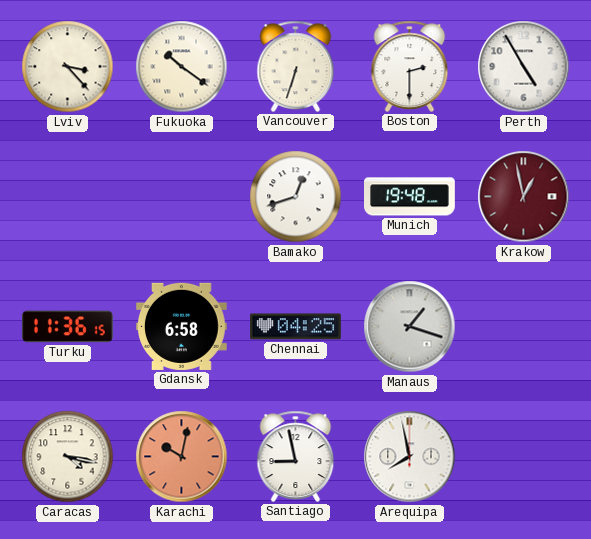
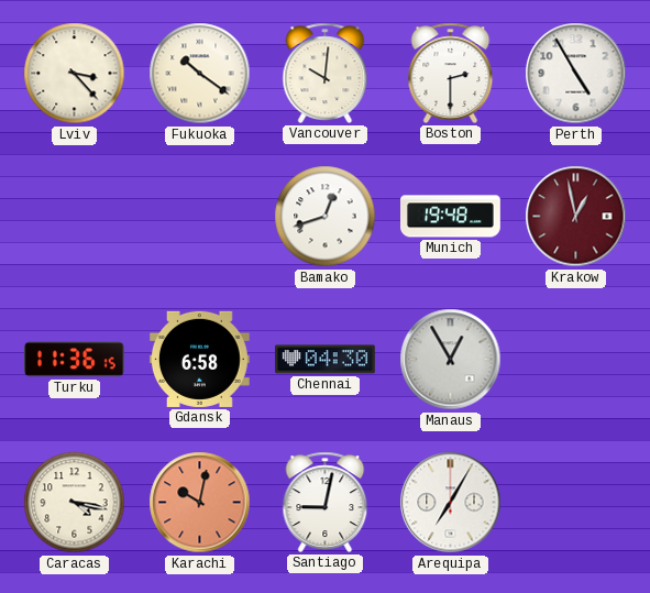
Vancouver: 6:33 -> 10:01 (326, 73)
Chennai: 04:25 -> 04:30 (326, 360)
Manaus: 1:18 -> 12:55 (451, 360)
Santiago: 8:58 -> 9:02 (326, 502)
Arequipa: 7:58 -> 7:05 (451, 503)
